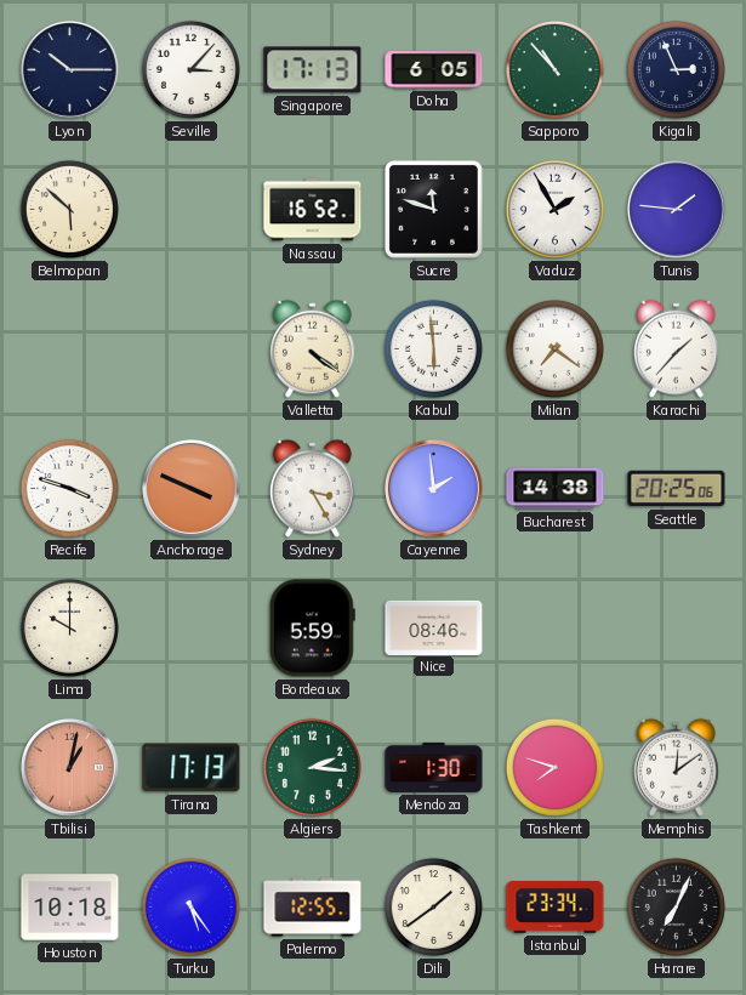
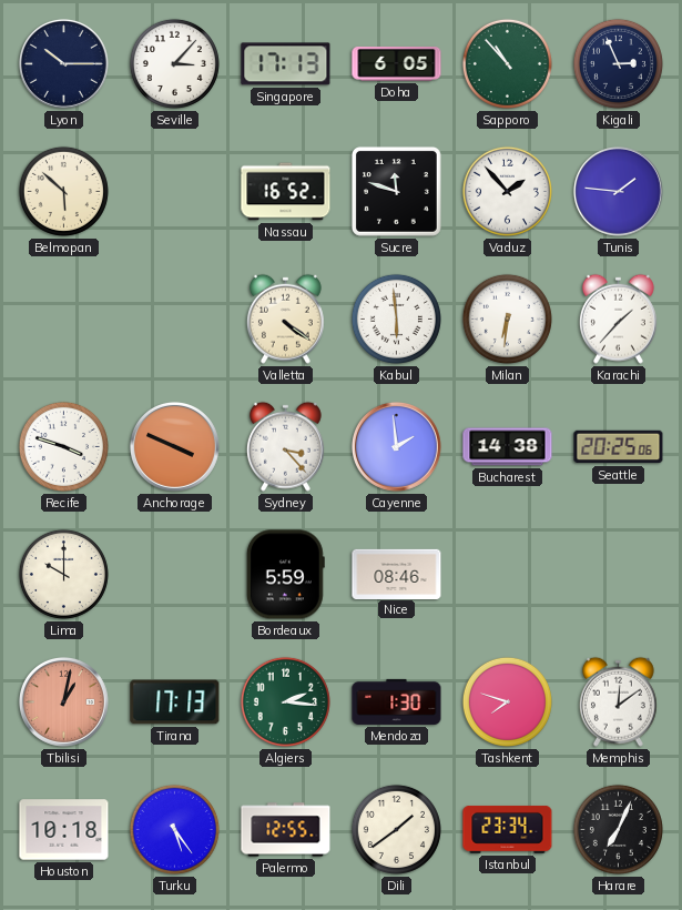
Vaduz: 1:55 -> 1:53 (507, 191)
Milan: 7:21 -> 6:31 (507, 318)
Sydney: 3:25 -> 3:23 (285, 446)
